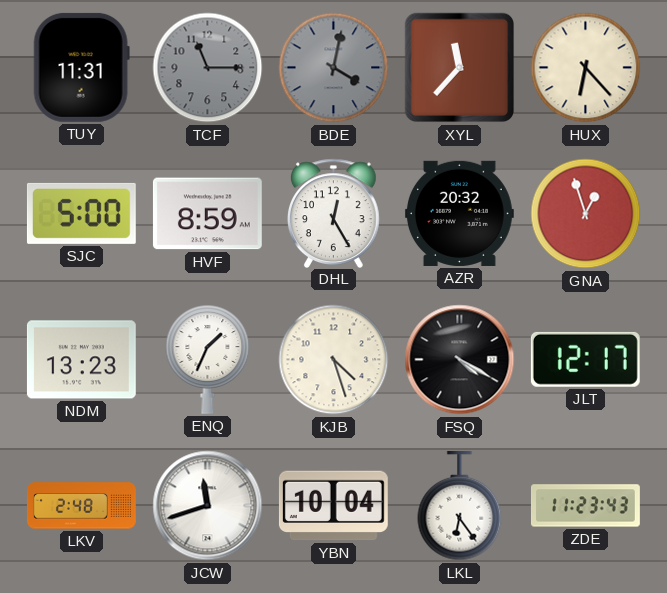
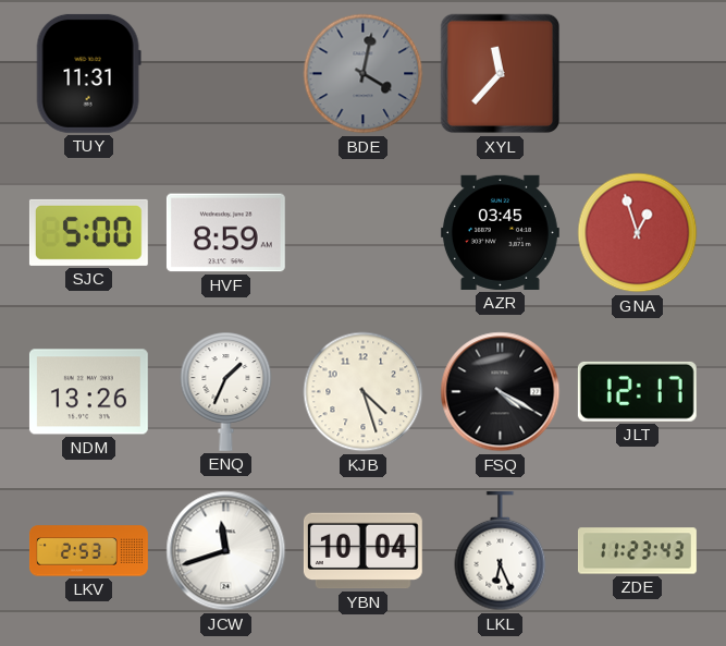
TCF: 11:15 -> none (208, 68)
HUX: 6:23 -> none (586, 68)
DHL: 12:25 -> none (334, 213)
AZR: 20:32 -> 03:45 (500, 232)
NDM: 13:23 -> 13:26 (88, 392)
LKV: 2:48 -> 2:53 (88, 551)
LKL: 6:24 -> 6:26 (501, 551)
